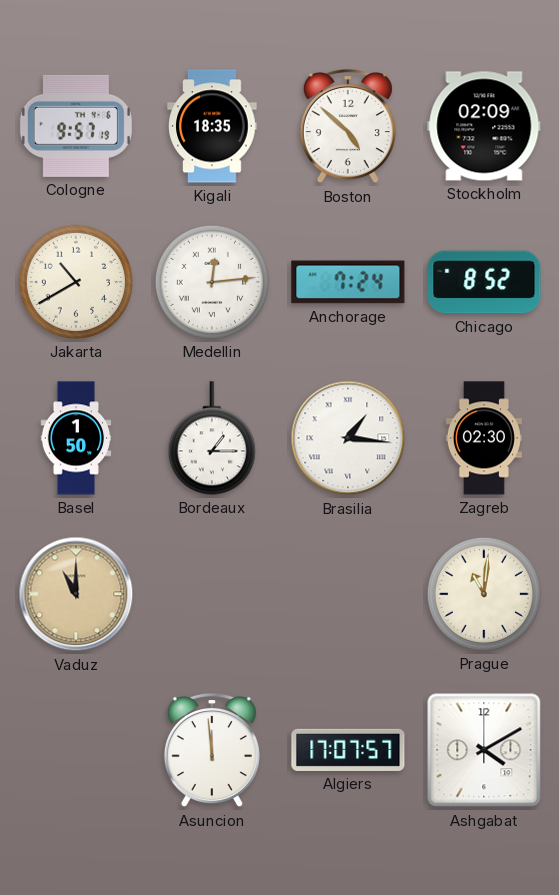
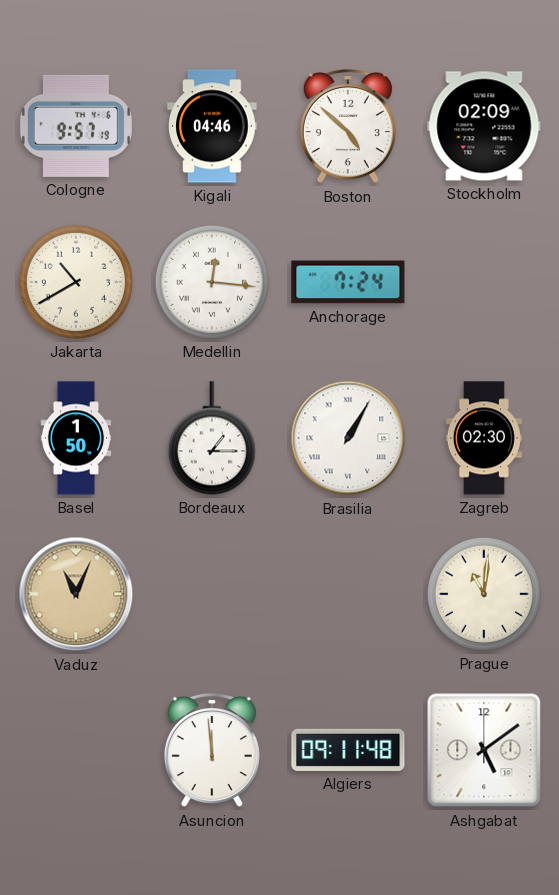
Kigali: 18:35 -> 04:46 (212, 126)
Medellin: 12:14 -> 12:16 (212, 282)
Chicago: 8:52 -> none (484, 282)
Brasilia: 1:16 -> 1:05 (348, 438)
Vaduz: 11:00 -> 11:04 (76, 594)
Algiers: 17:07 -> 09:11 (348, 750)
Ashgabat: 4:10 -> 5:09 (484, 750)
